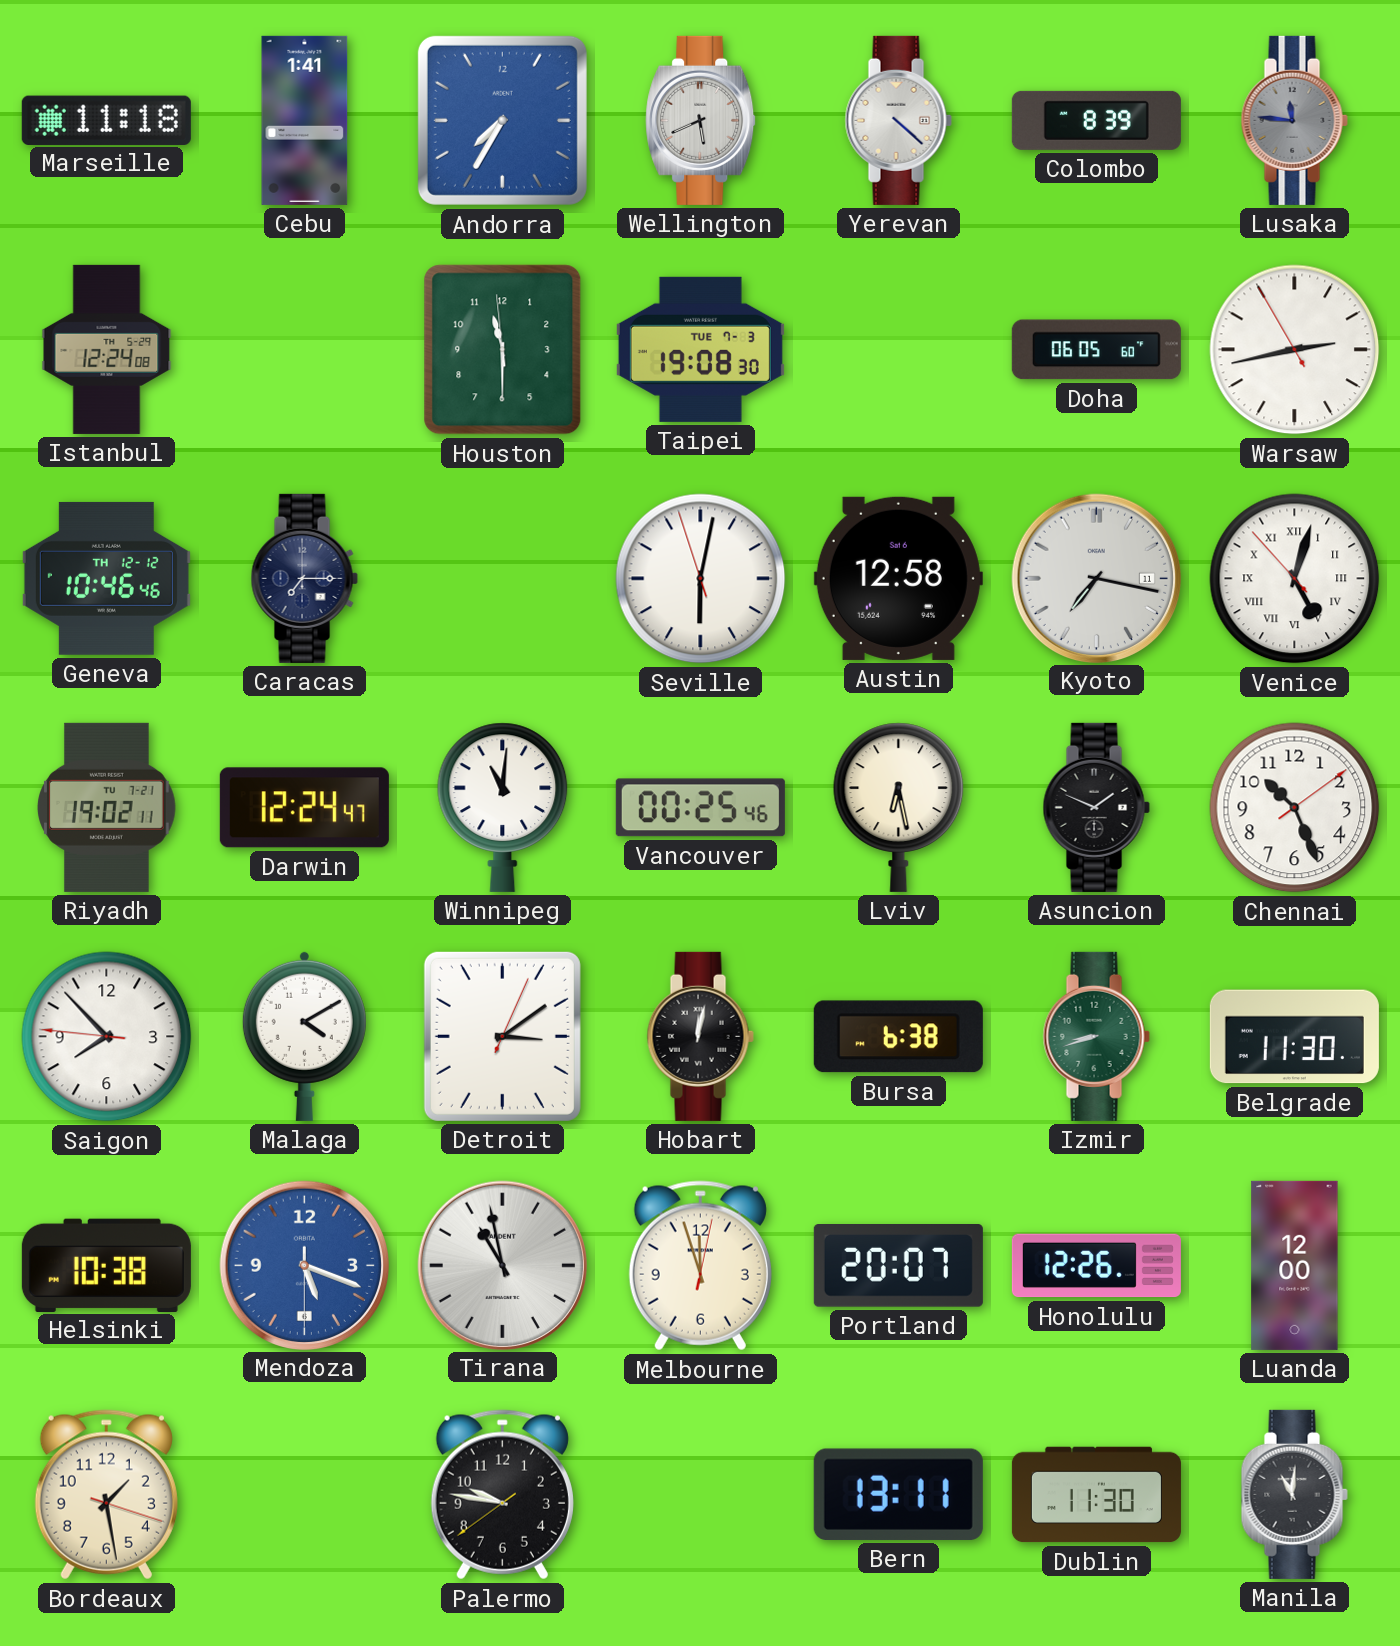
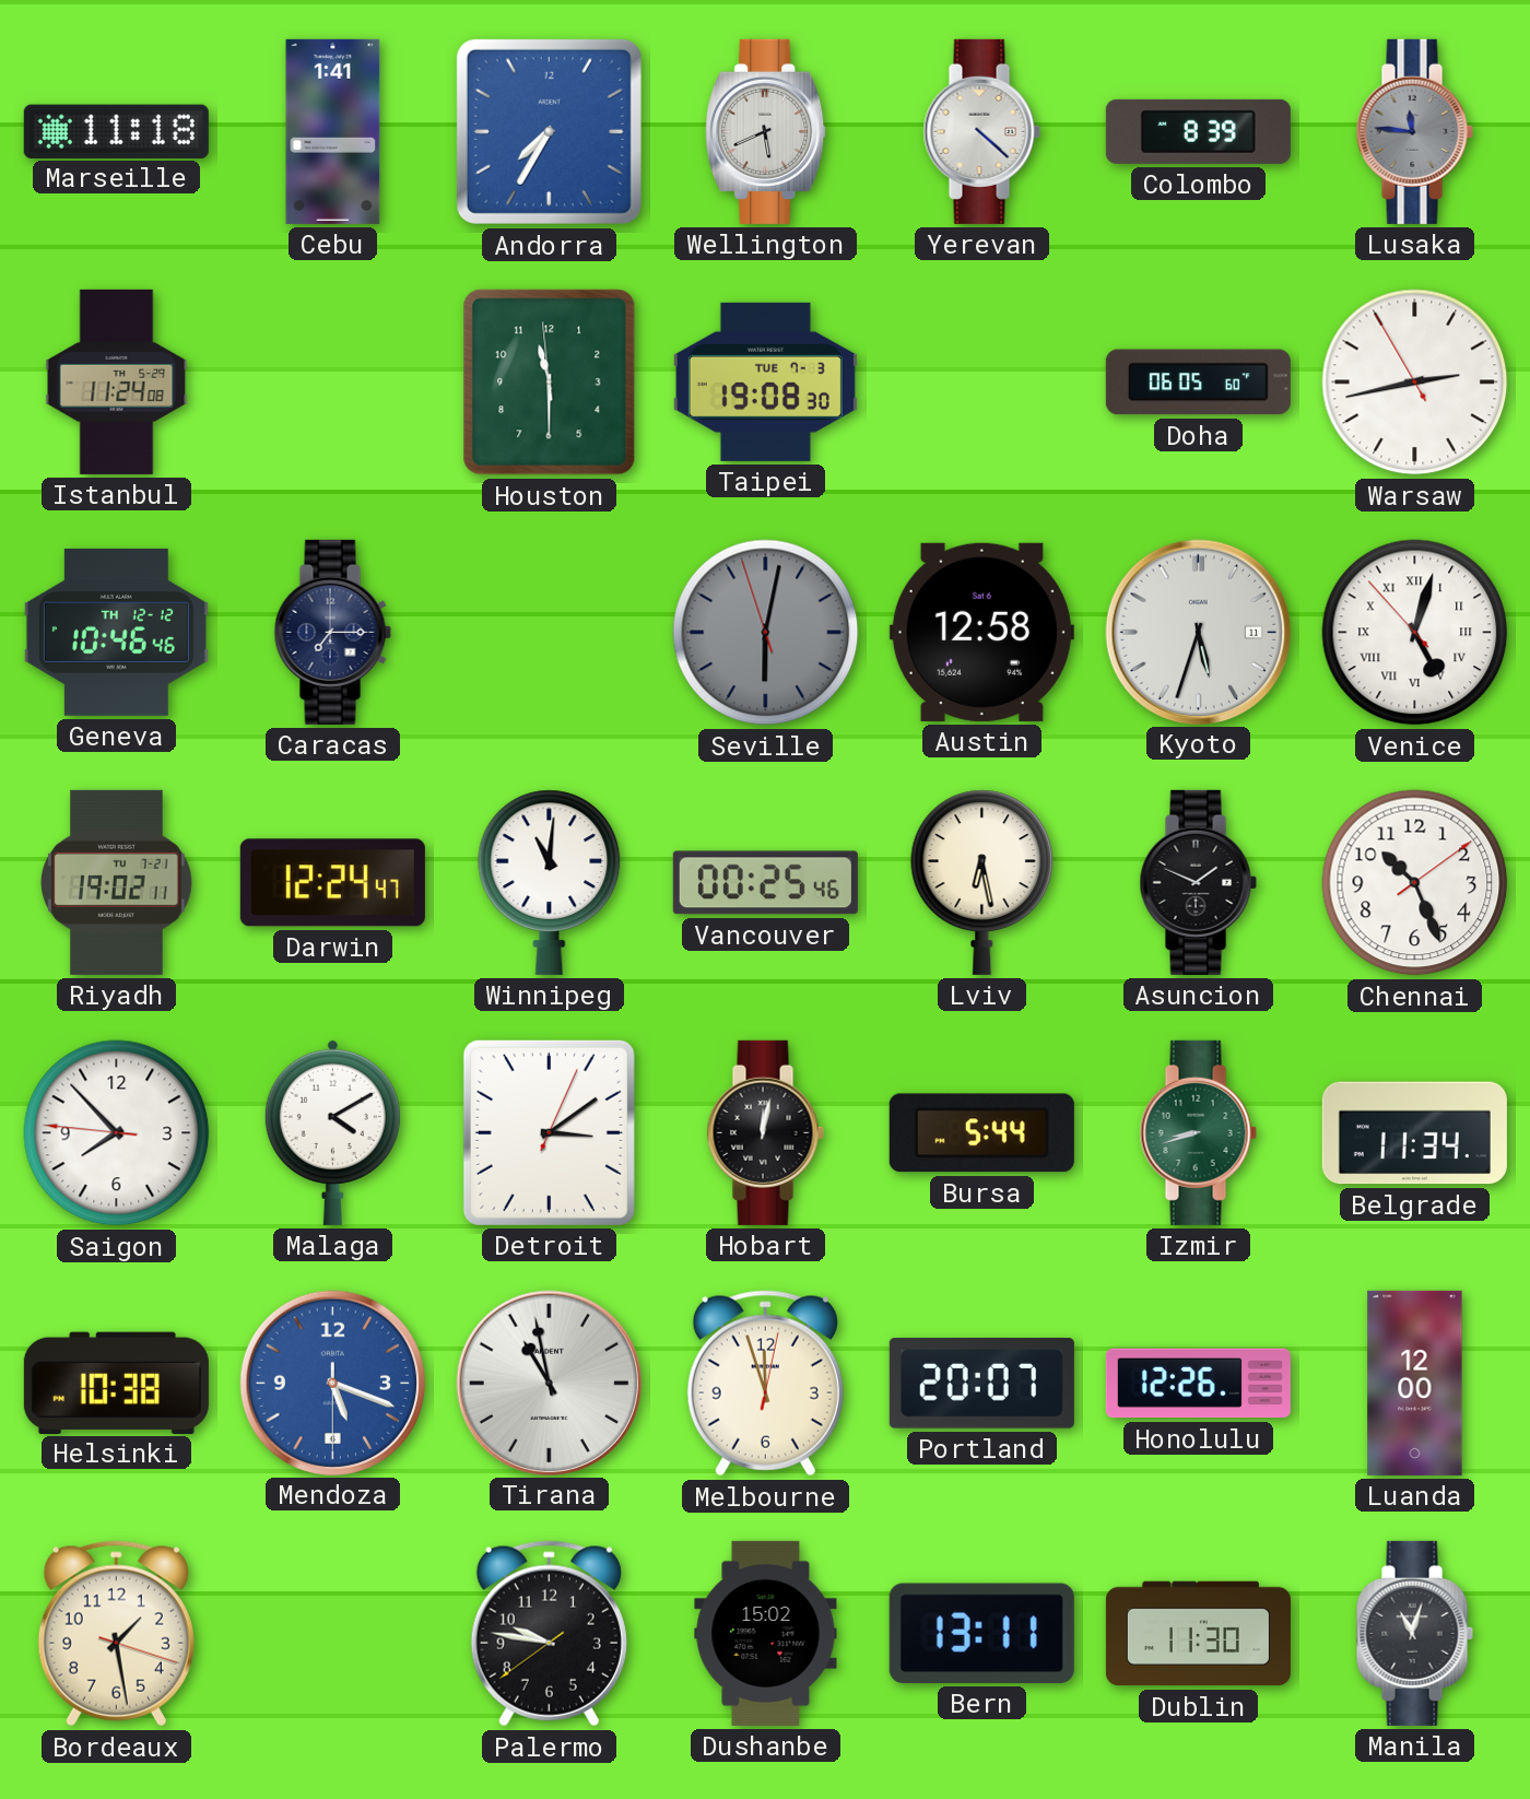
Istanbul: 12:24 -> 11:24 (117, 381)
Seville dial: white -> grey (766, 633)
Kyoto: 7:17 -> 5:33 (1198, 632)
Bursa: 6:38 -> 5:44 (981, 1133)
Belgrade: 11:30 -> 11:34 (1414, 1133)
Dushanbe: none -> 15:02 (766, 1633)
Manila: 11:01 -> 11:03 (1414, 1633)
